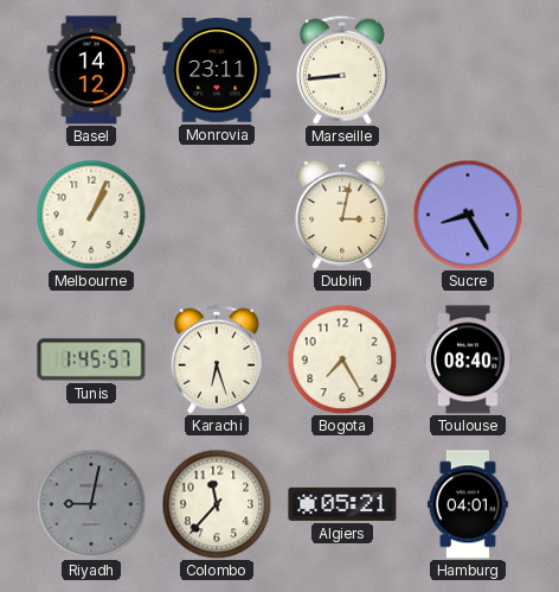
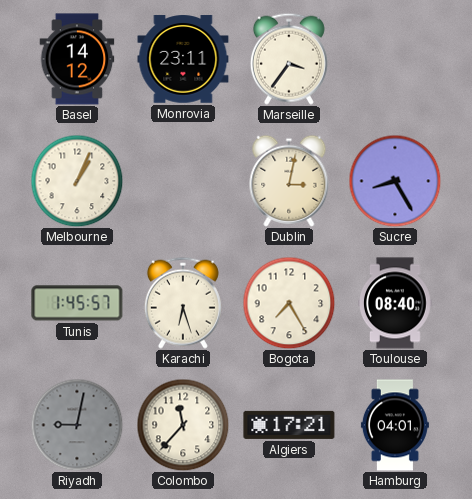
Marseille: 8:44 -> 3:36 (289, 59)
Algiers: 05:21 -> 17:21 (289, 425)
